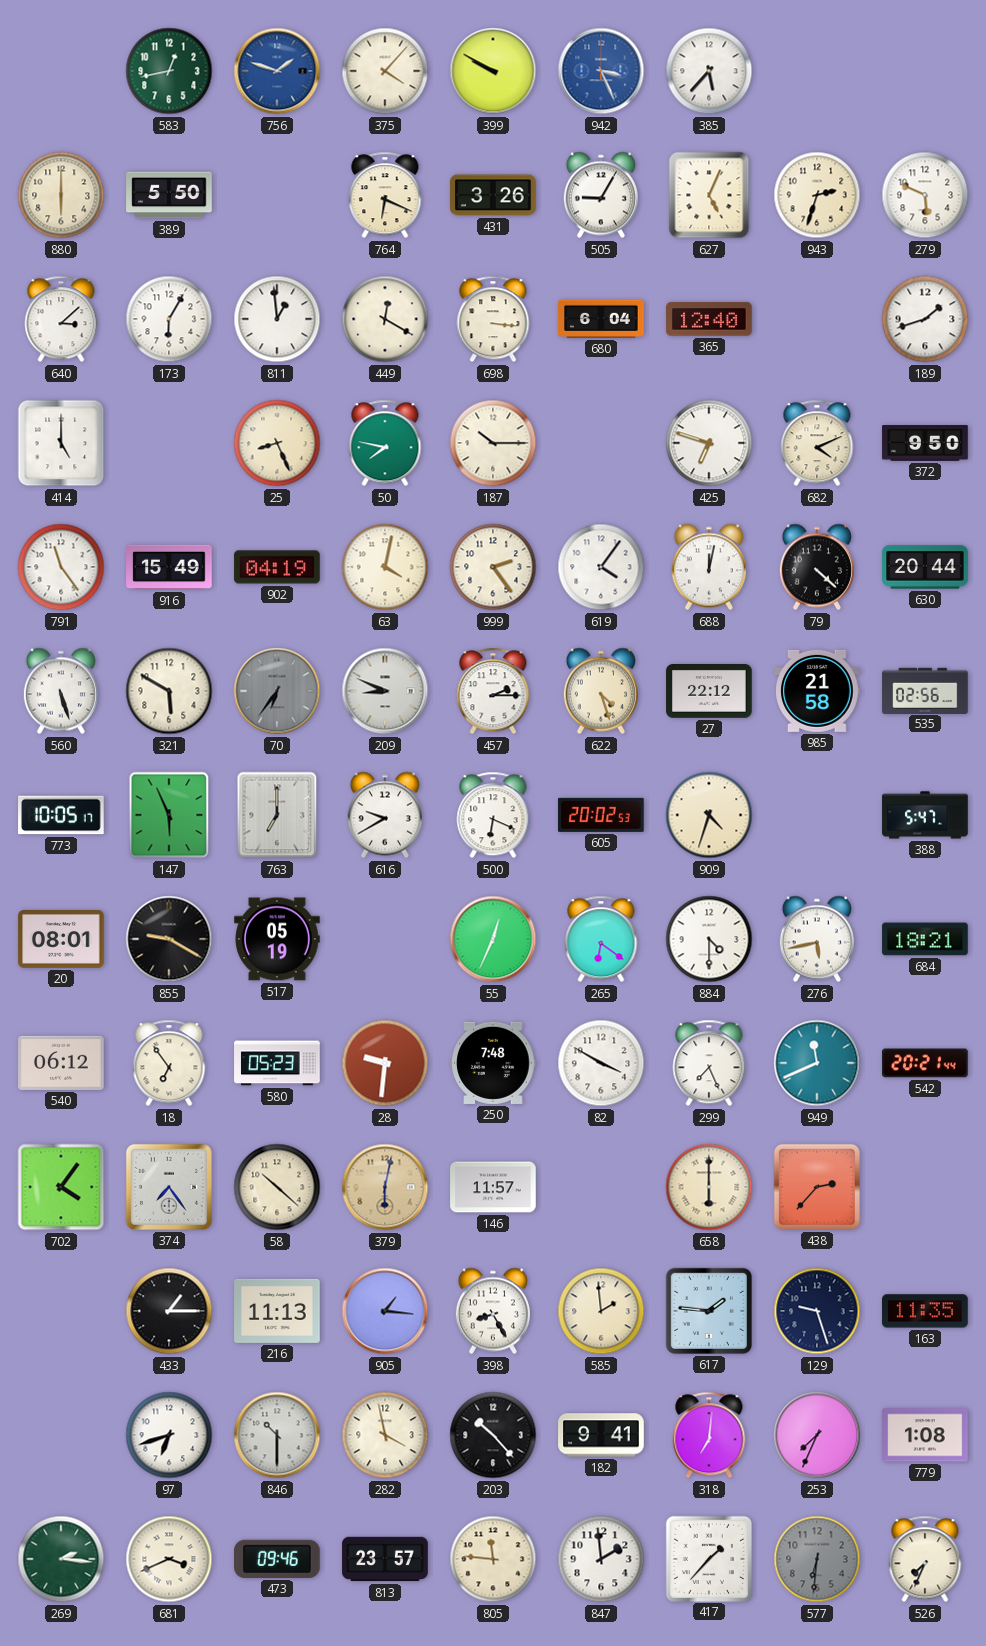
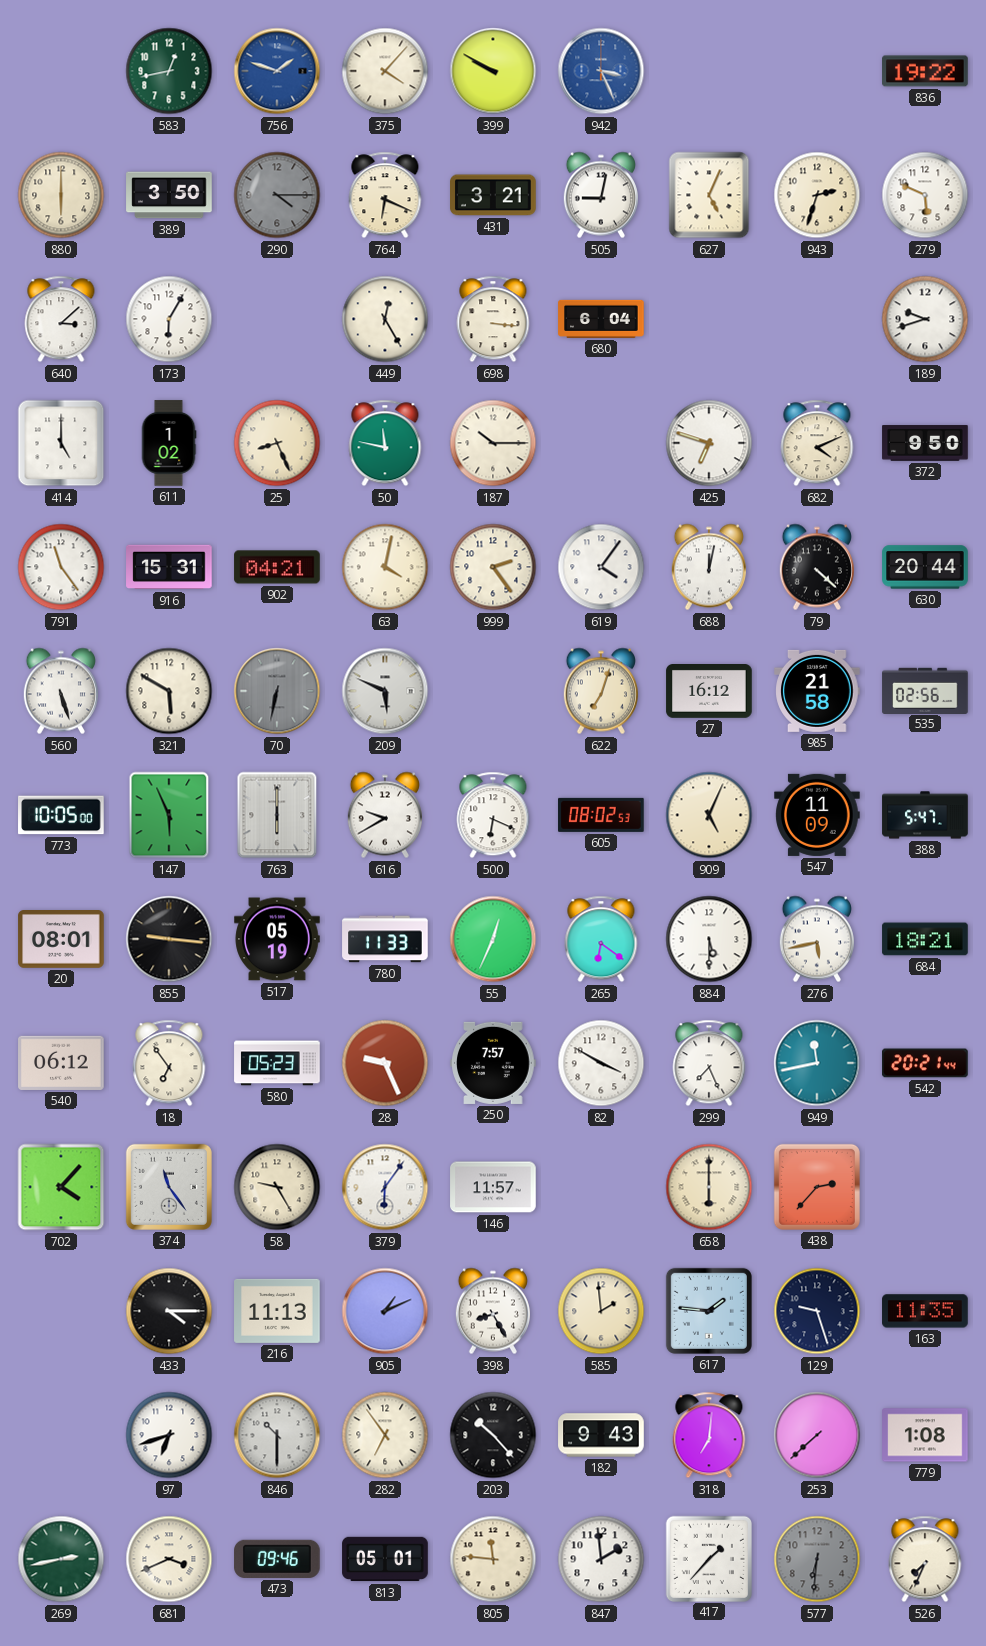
385: 5:37 -> none (709, 71)
836: none -> 19:22 (925, 71)
389: 5:50 -> 3:50 (169, 195)
290: none -> 4:15 (277, 195)
431: 3:26 -> 3:21 (493, 195)
505: 9:05 -> 9:02 (601, 195)
811: 12:59 -> none (277, 319)
449: 12:20 -> 12:25 (385, 319)
365: 12:40 -> none (709, 319)
189: 1:42 -> 9:42 (925, 319)
611: none -> 1:02 (169, 443)
50: 7:47 -> 11:47 (385, 443)
916: 15:49 -> 15:31 (169, 567)
902: 04:19 -> 04:21 (277, 567)
70: 6:36 -> 6:32 (277, 691)
209: 8:49 -> 5:49 (385, 691)
457: 2:15 -> none (493, 691)
622: 4:27 -> 7:03 (601, 691)
27: 22:12 -> 16:12 (709, 692)
773: 10:05:17 -> 10:05:00 (61, 815)
763: 7:00 -> 6:00 (277, 815)
605: 20:02 -> 08:02 (601, 815)
909: 4:33 -> 5:04 (709, 815)
547: none -> 11:09 (817, 815)
855: 9:20 -> 9:16 (169, 939)
780: none -> 11:33 (385, 939)
884: 4:30 -> 5:30 (709, 939)
28: 9:31 -> 9:26 (385, 1063)
250: 7:48 -> 7:57 (493, 1063)
949: 11:41 -> 11:43 (817, 1063)
702: 4:06 -> 4:07 (61, 1187)
374: 7:24 -> 11:24 (169, 1187)
58: 10:22 -> 9:25 (277, 1187)
379: 6:02 -> 6:06 (385, 1187)
379 dial: champagne -> white (385, 1187)
433: 1:15 -> 4:15 (169, 1311)
905: 1:16 -> 1:11 (385, 1311)
282: 3:58 -> 6:54 (385, 1435)
182: 9:41 -> 9:43 (601, 1435)
253: 7:34 -> 7:38 (817, 1435)
269: 2:16 -> 2:43 (61, 1559)
813: 23:57 -> 05:01 (385, 1559)
